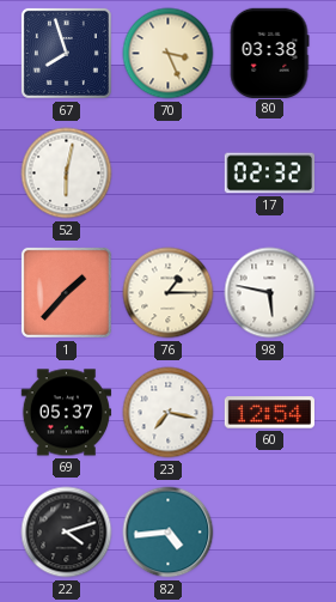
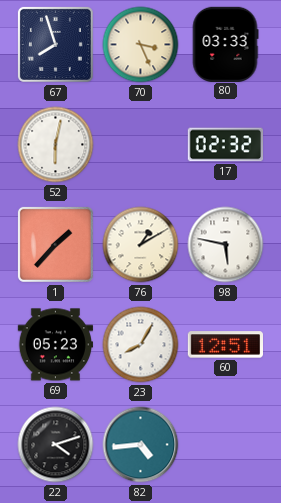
80: 03:38 -> 03:33 (225, 44)
76: 1:15 -> 1:10 (141, 245)
69: 05:37 -> 05:23 (55, 345)
23: 7:17 -> 8:05 (141, 345)
60: 12:54 -> 12:51 (225, 345)
